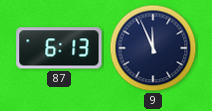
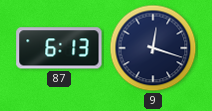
9: 11:56 -> 12:18 (153, 48)
